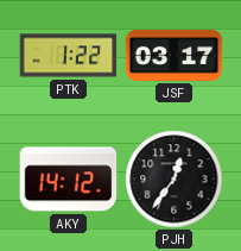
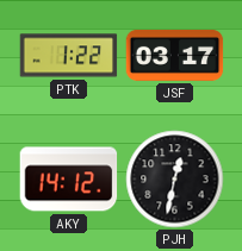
PJH: 12:36 -> 12:32 (175, 180)
